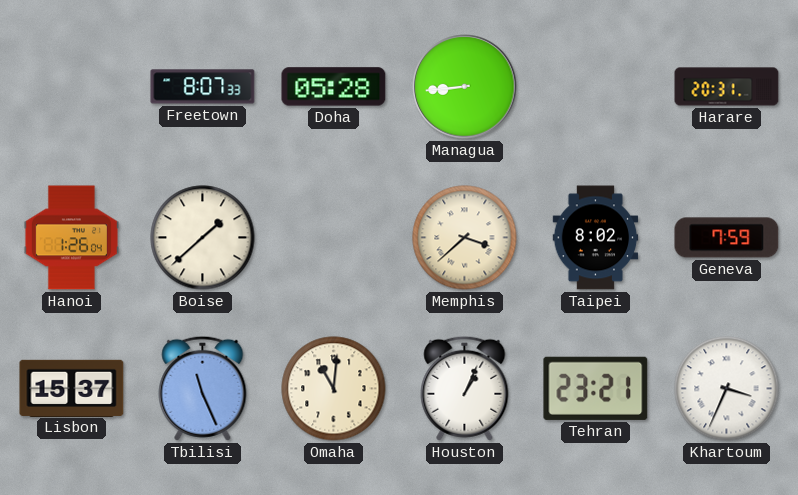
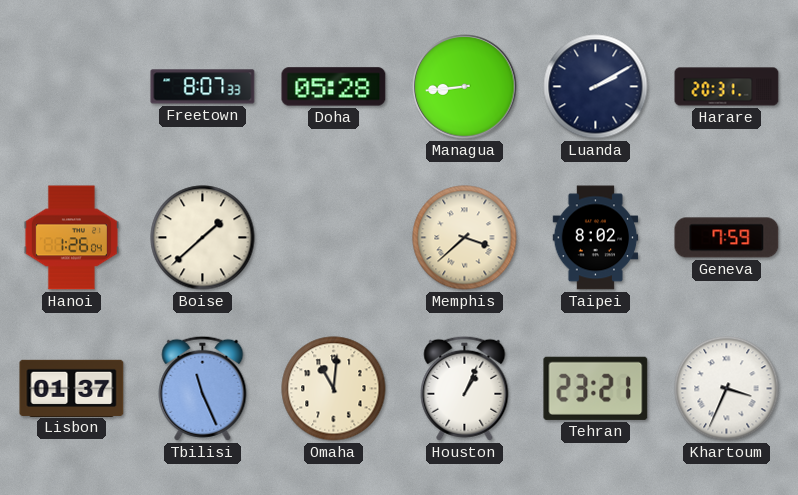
Luanda: none -> 2:10 (596, 87)
Lisbon: 15:37 -> 01:37 (72, 388)
